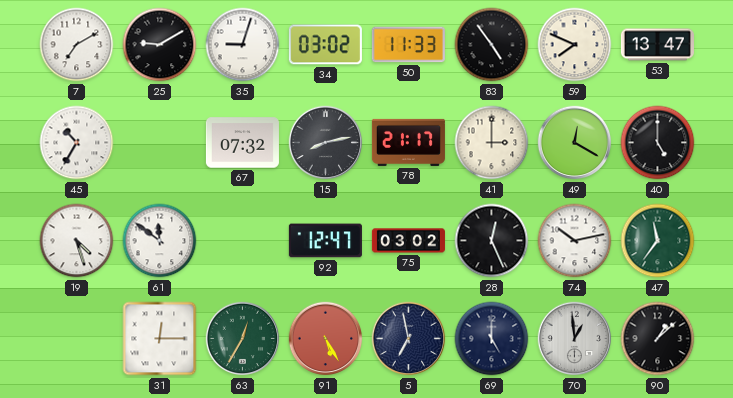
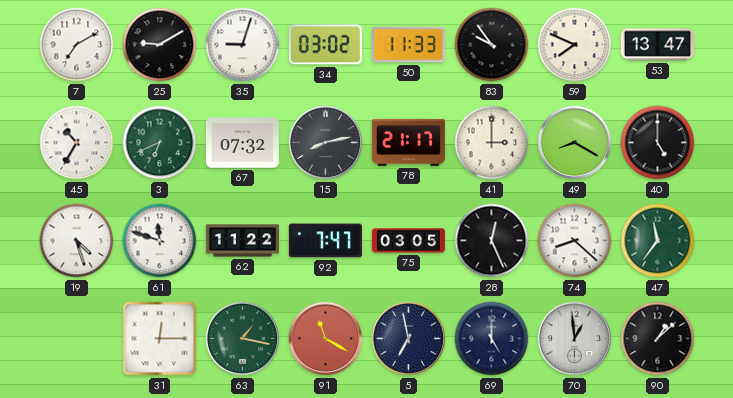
83: 4:54 -> 9:54 (492, 45)
3: none -> 6:41 (160, 143)
49: 12:20 -> 8:20 (575, 143)
61: 11:51 -> 11:48 (160, 241)
62: none -> 11:22 (242, 241)
92: 12:47 -> 7:47 (325, 241)
75: 03:02 -> 03:05 (408, 241)
74: 10:13 -> 8:22 (575, 241)
63: 12:35 -> 1:17 (243, 339)
91: 5:25 -> 11:20 (326, 339)
